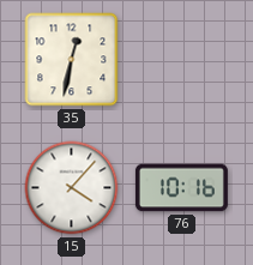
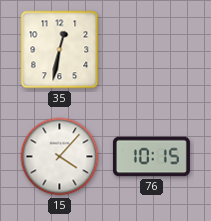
76: 10:16 -> 10:15 (151, 157)
